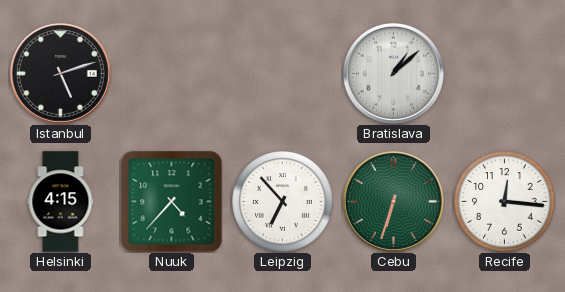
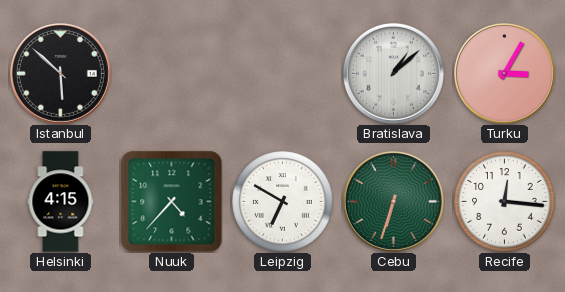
Istanbul: 5:12 -> 5:52 (60, 73)
Turku: none -> 3:05 (504, 73)
Leipzig: 6:53 -> 6:50 (283, 202)
